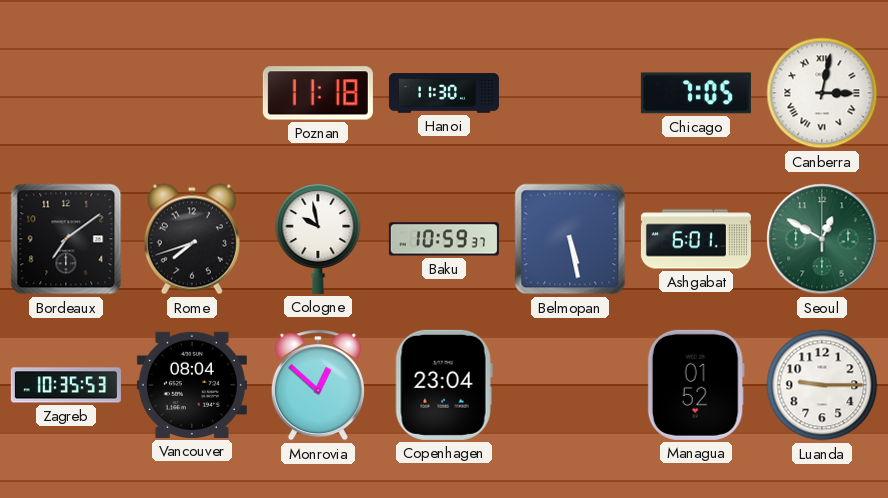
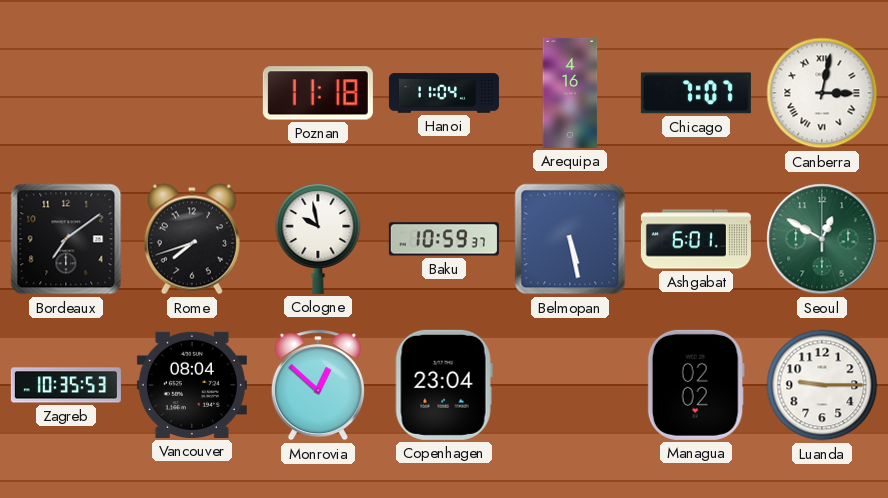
Hanoi: 11:30 -> 11:04 (444, 93)
Arequipa: none -> 4:16 (570, 93)
Chicago: 7:05 -> 7:07 (696, 93)
Managua: 01:52 -> 02:02 (696, 385)
